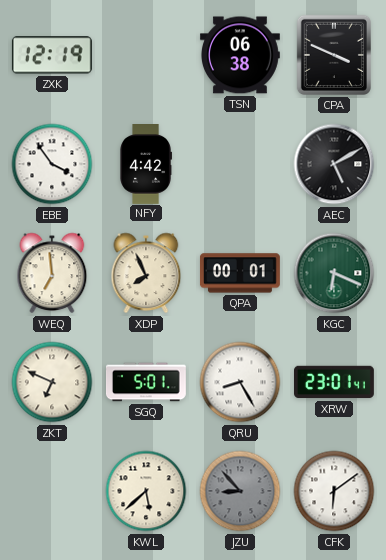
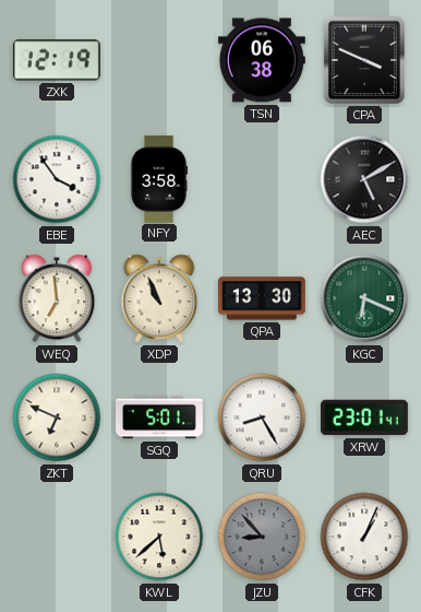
NFY: 4:42 -> 3:58 (159, 179)
XDP: 7:56 -> 10:56 (159, 298)
QPA: 00:01 -> 13:30 (262, 298)
CFK: 6:09 -> 1:04 (364, 537)
